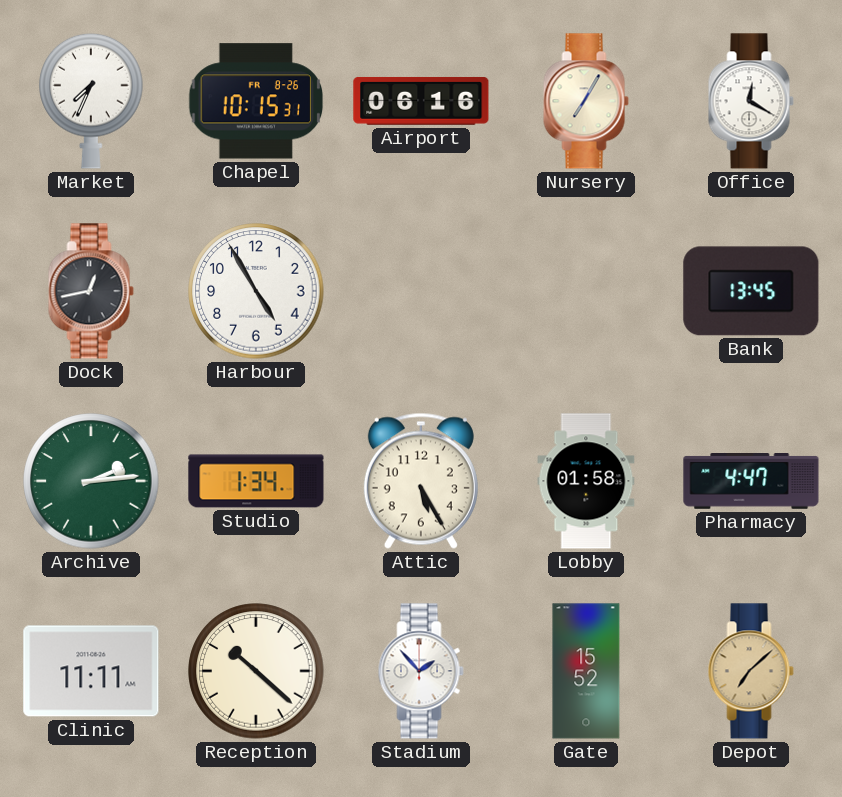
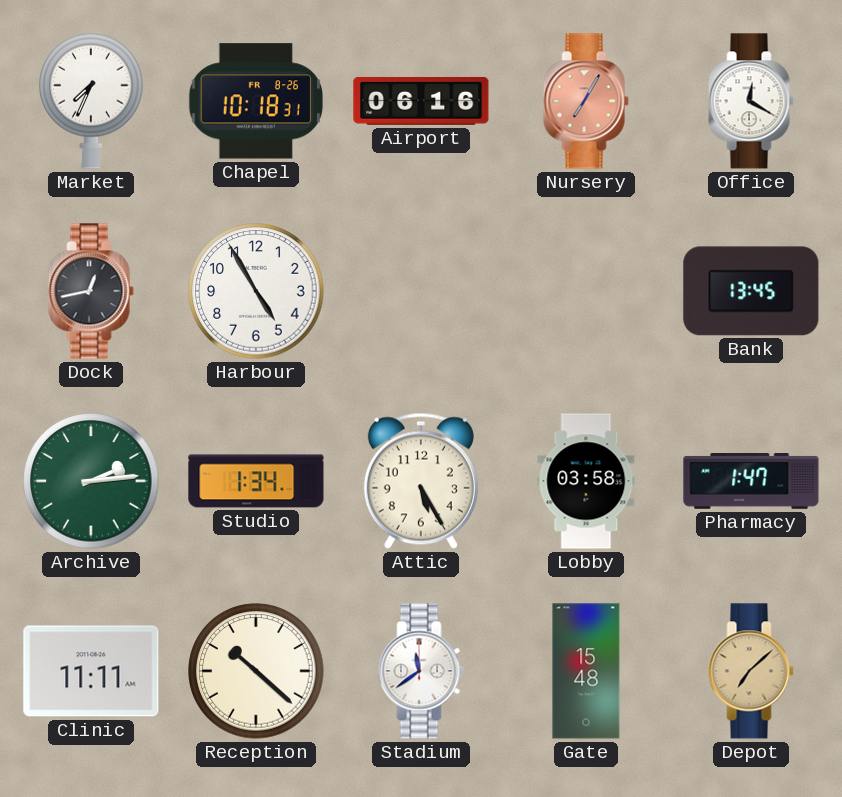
Chapel: 10:15 -> 10:18 (256, 101)
Nursery dial: cream -> salmon (586, 101)
Lobby: 01:58 -> 03:58 (586, 481)
Pharmacy: 4:47 -> 1:47 (751, 481)
Stadium: 1:53 -> 11:39 (421, 671)
Gate: 15:52 -> 15:48 (586, 671)
